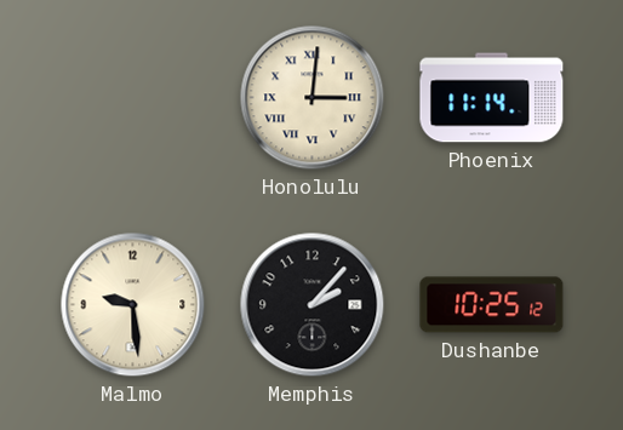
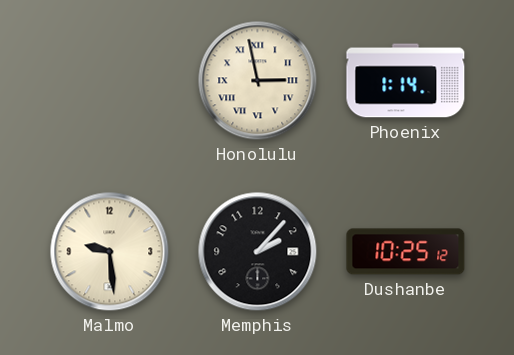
Honolulu: 3:01 -> 2:58 (258, 81)
Phoenix: 11:14 -> 1:14 (406, 81)
